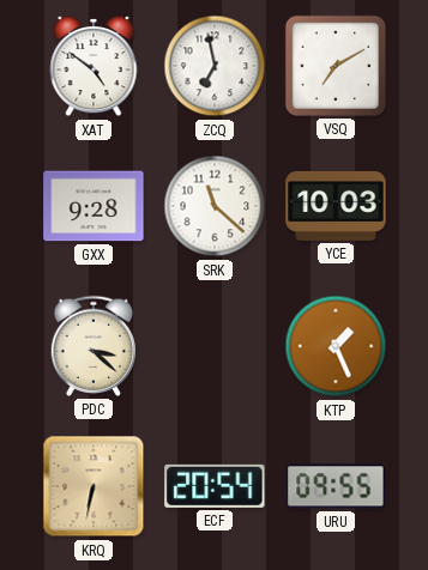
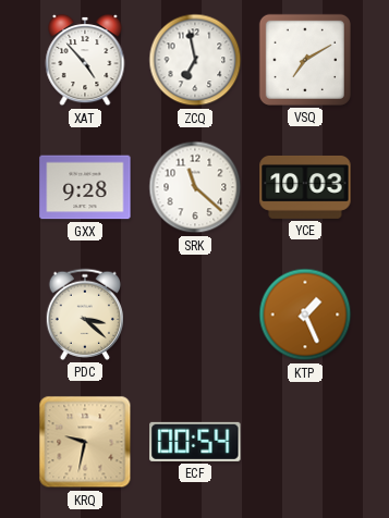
XAT: 4:51 -> 4:53 (85, 60)
KRQ: 6:32 -> 9:32 (85, 442)
ECF: 20:54 -> 00:54 (195, 442)
URU: 09:55 -> none (336, 486)
